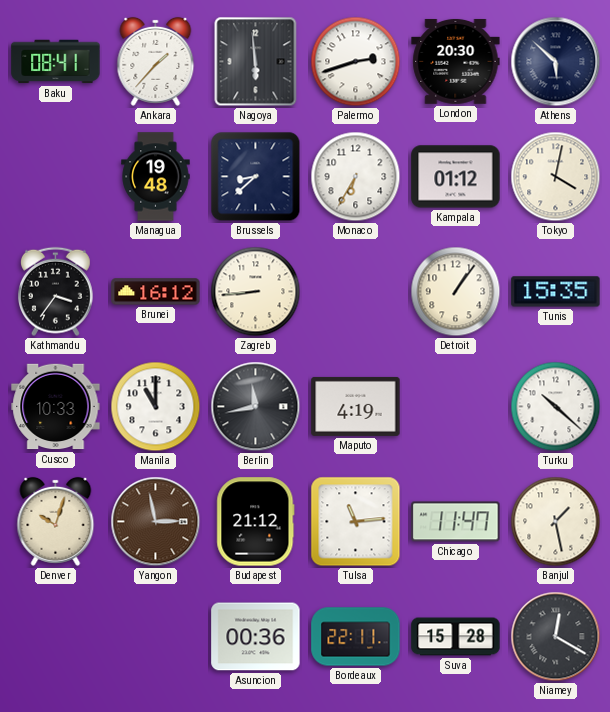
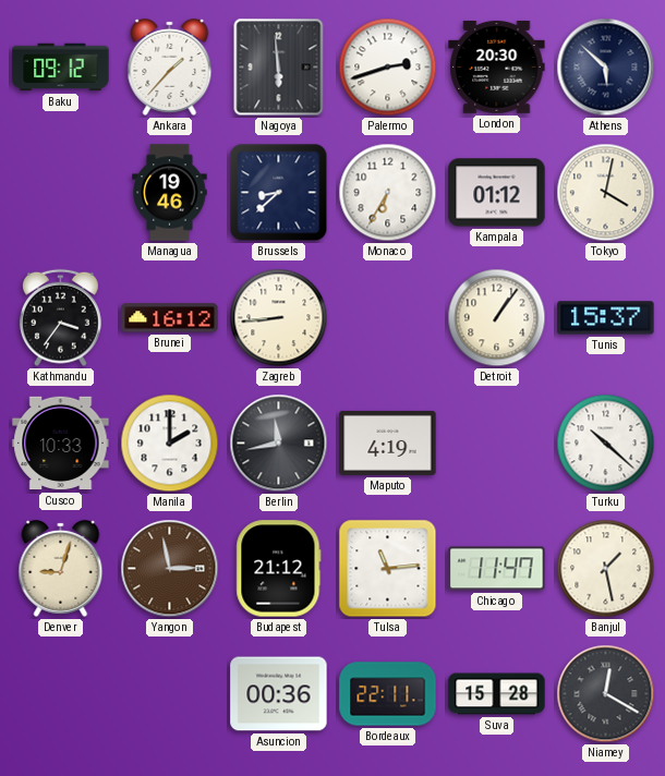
Baku: 08:41 -> 09:12 (61, 68)
Managua: 19:48 -> 19:46 (170, 193)
Tunis: 15:35 -> 15:37 (606, 318)
Manila: 11:00 -> 2:00 (170, 444)
Denver: 10:03 -> 9:03 (61, 568)
